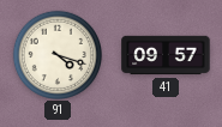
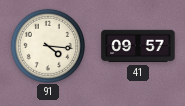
91: 4:18 -> 4:16 (47, 45)
